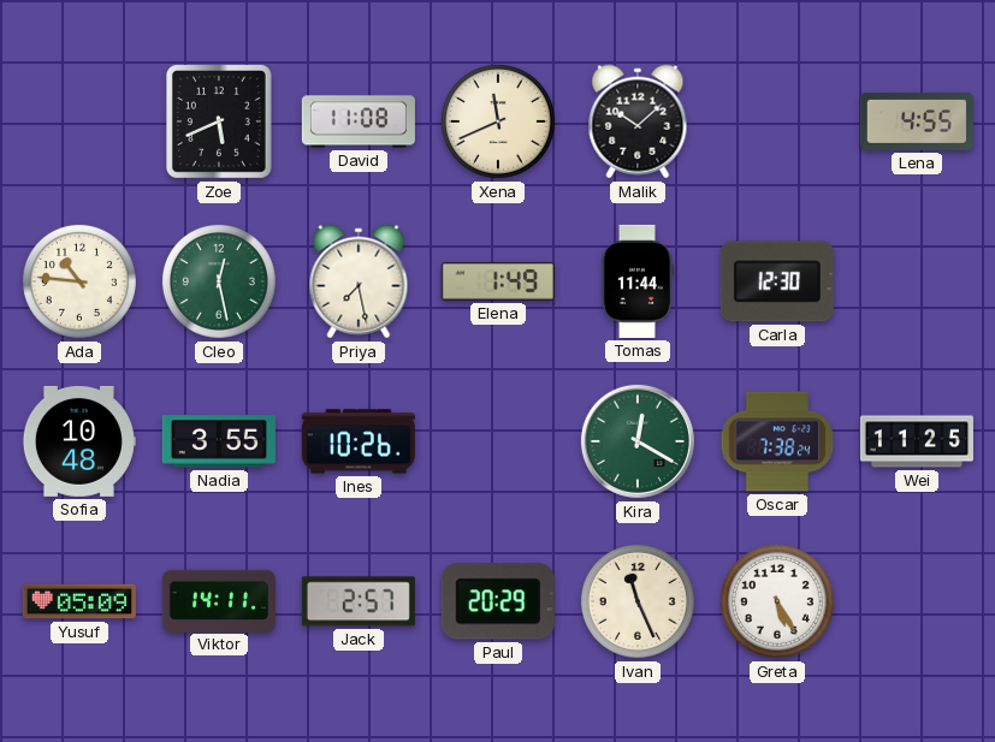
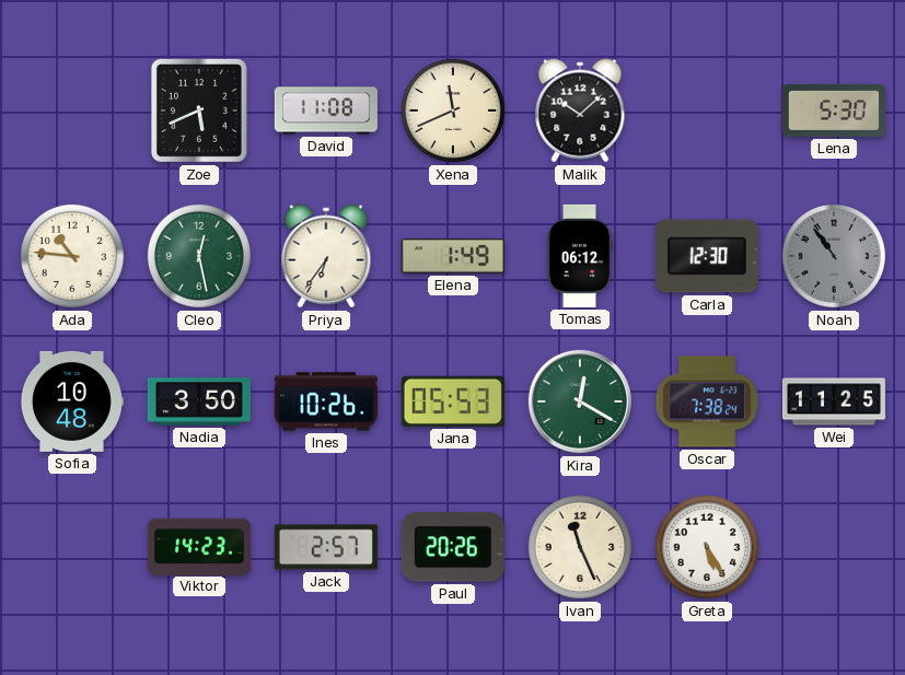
Lena: 4:55 -> 5:30 (834, 110)
Priya: 7:28 -> 6:36 (326, 256)
Tomas: 11:44 -> 06:12 (579, 256)
Noah: none -> 10:54 (834, 256)
Nadia: 3:55 -> 3:50 (199, 401)
Jana: none -> 05:53 (453, 401)
Yusuf: 05:09 -> none (79, 601)
Viktor: 14:11 -> 14:23 (199, 546)
Paul: 20:29 -> 20:26 (453, 547)
